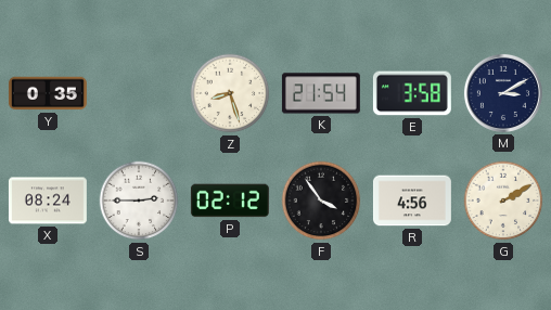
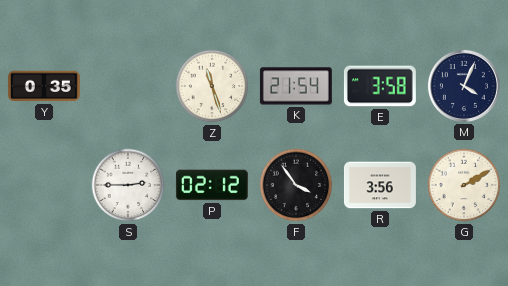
Z: 8:27 -> 11:27 (212, 86)
M: 3:10 -> 4:04 (464, 86)
X: 08:24 -> none (48, 201)
R: 4:56 -> 3:56 (380, 185)
